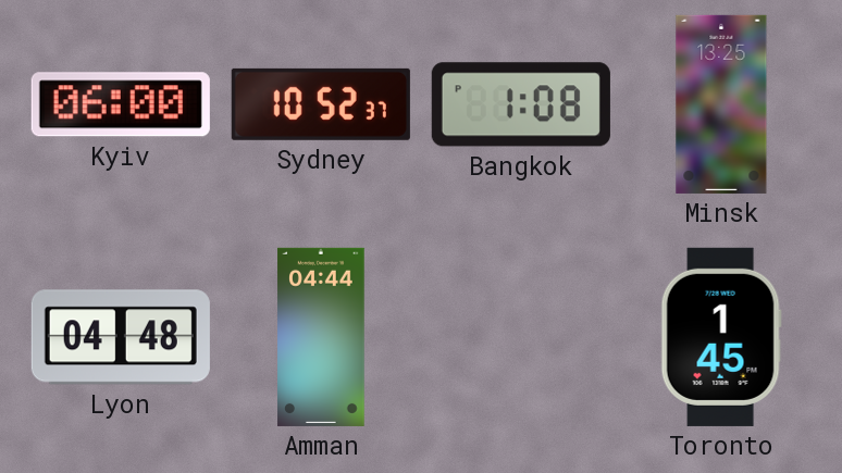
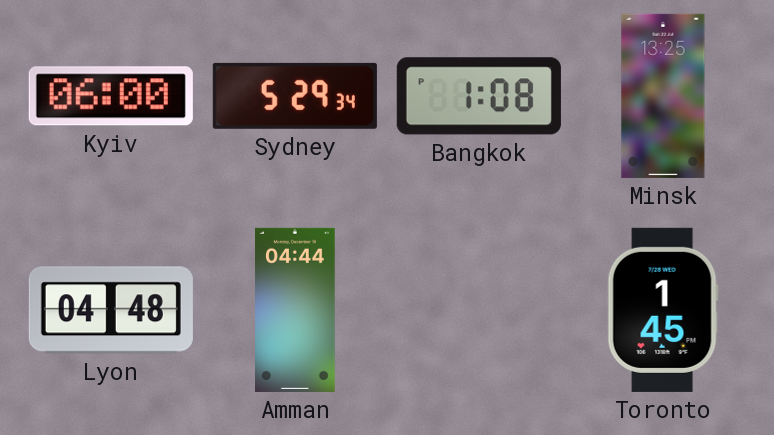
Sydney: 10:52 -> 5:29 (295, 96)
